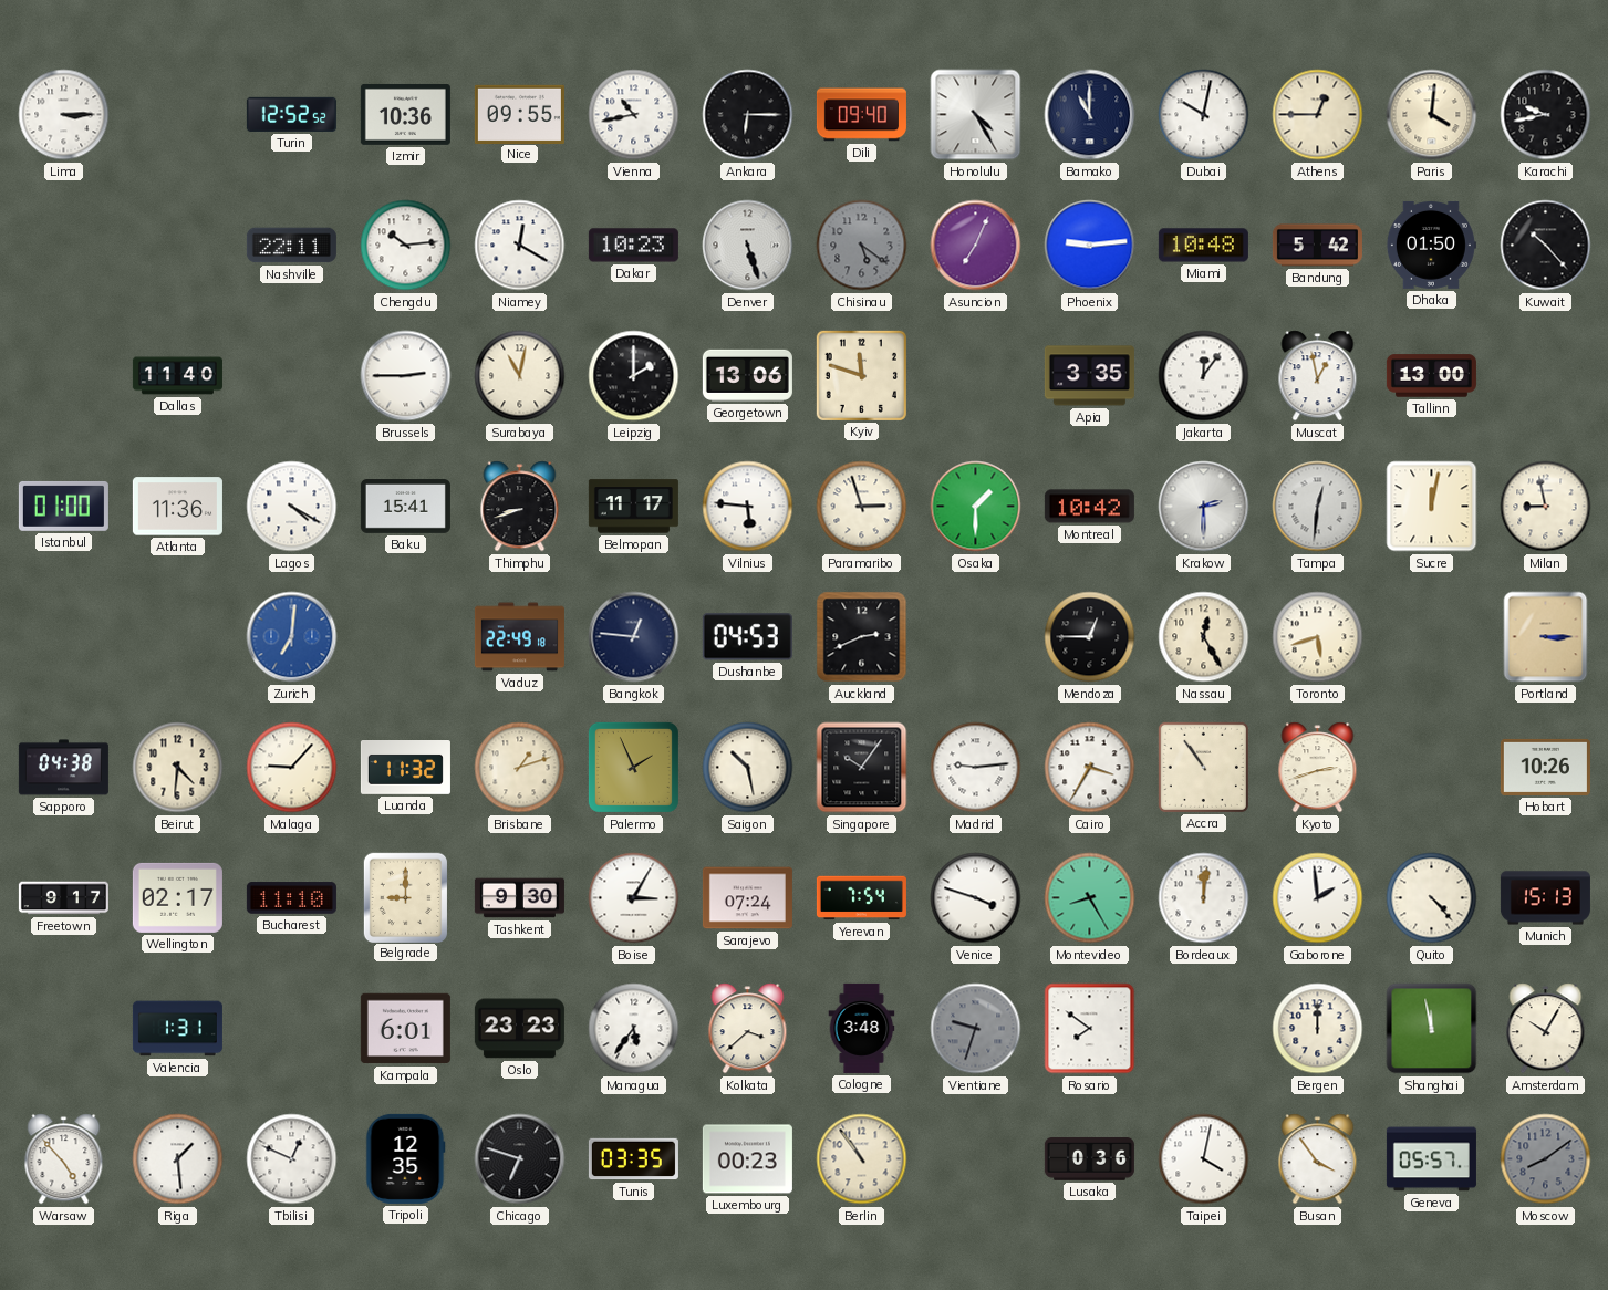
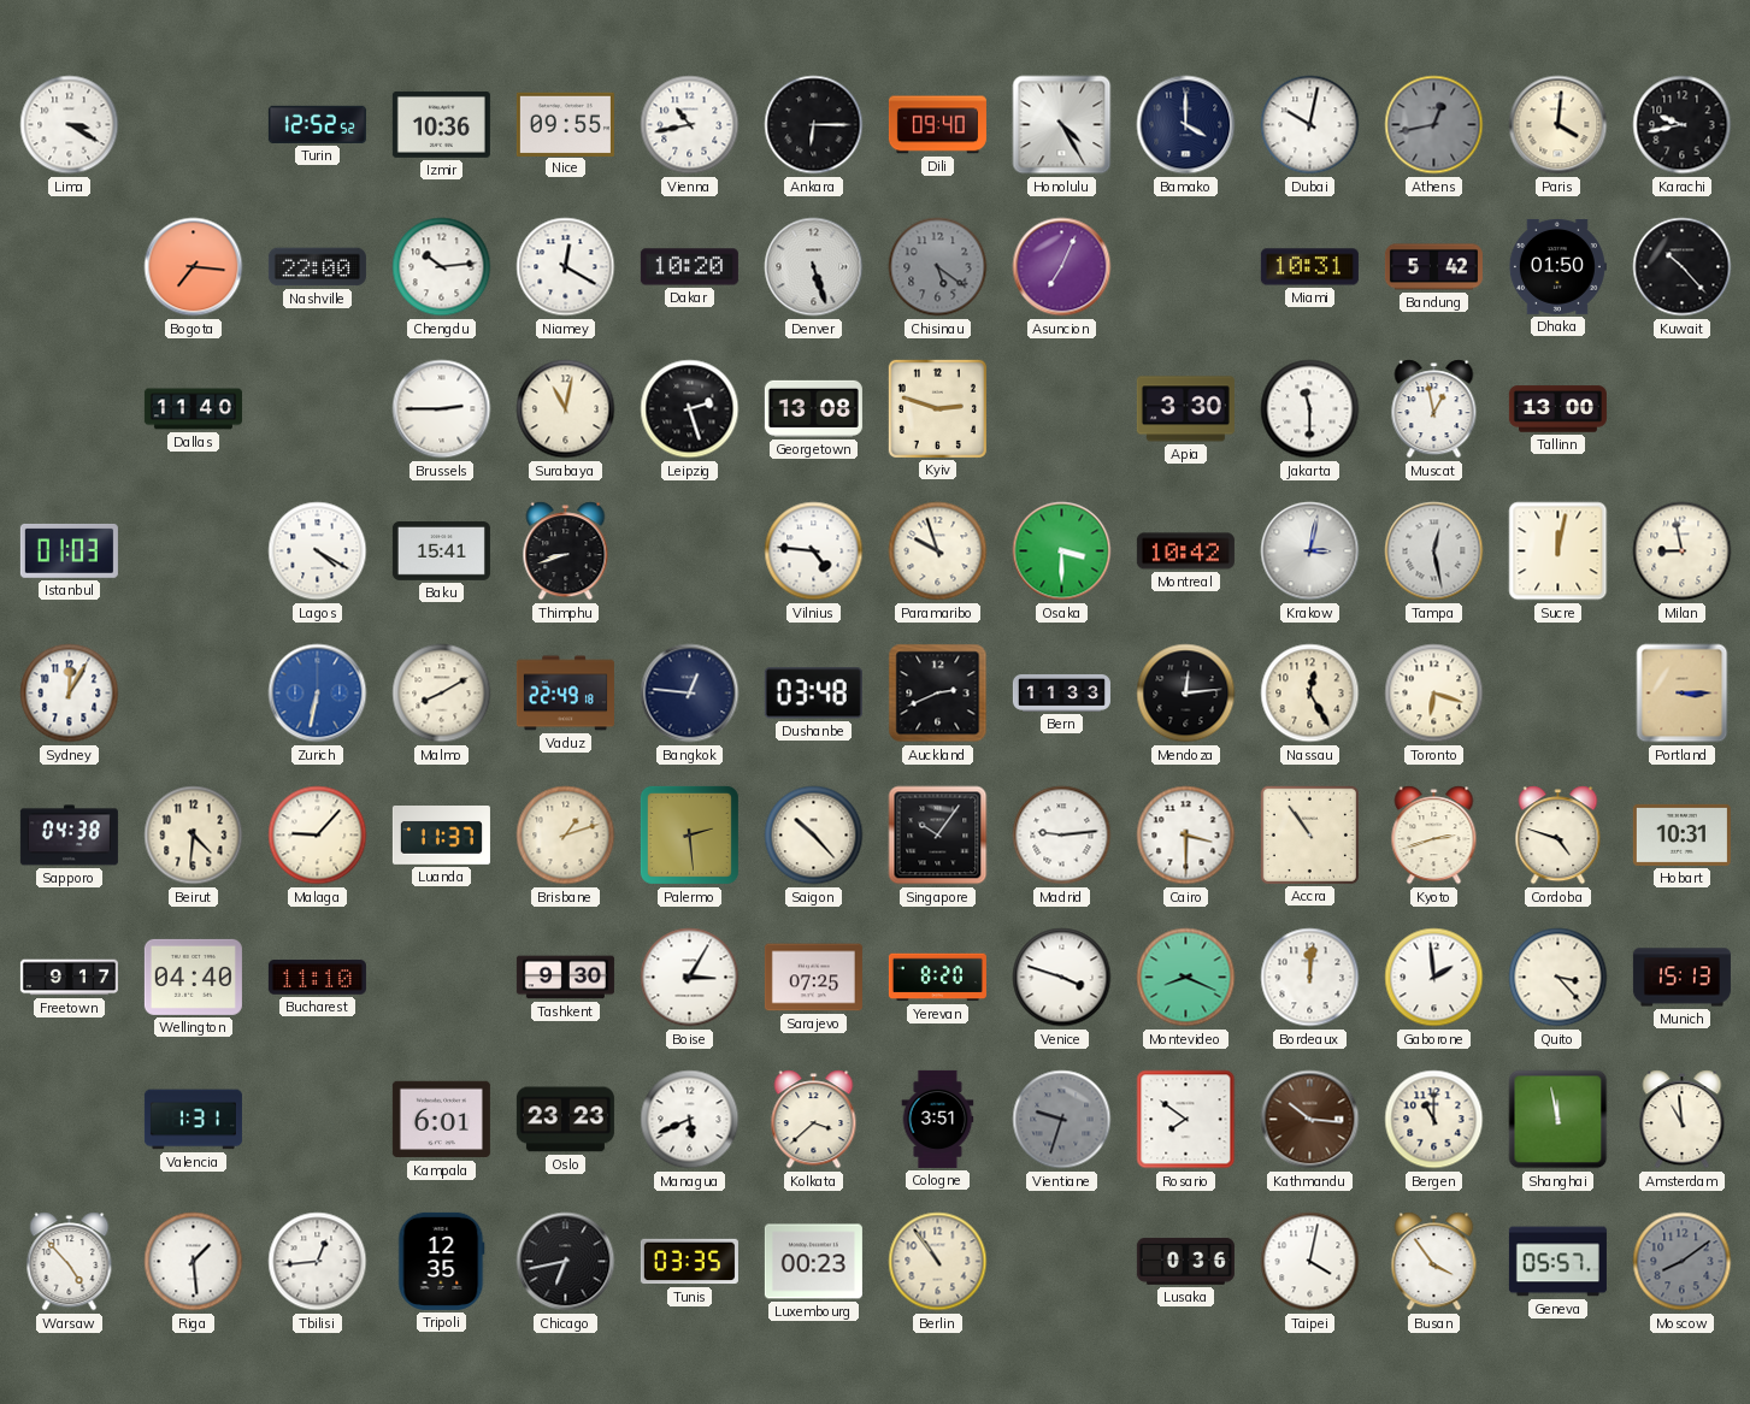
Lima: 3:15 -> 3:20 (70, 125)
Bamako: 11:00 -> 4:00 (1186, 125)
Athens: 12:45 -> 12:43 (1434, 125)
Athens dial: cream -> grey (1434, 125)
Bogota: none -> 7:16 (194, 267)
Nashville: 22:11 -> 22:00 (317, 267)
Dakar: 10:23 -> 10:20 (689, 267)
Phoenix: 9:14 -> none (1090, 246)
Miami: 10:48 -> 10:31 (1309, 267)
Leipzig: 2:00 -> 2:27 (690, 409)
Georgetown: 13:06 -> 13:08 (813, 408)
Kyiv: 11:48 -> 2:48 (937, 408)
Apia: 3:35 -> 3:30 (1185, 409)
Jakarta: 12:06 -> 11:30 (1310, 409)
Istanbul: 01:00 -> 01:03 (69, 550)
Atlanta: 11:36 -> none (177, 507)
Belmopan: 11:17 -> none (633, 507)
Vilnius: 5:46 -> 4:46 (814, 551)
Paramaribo: 2:57 -> 9:57 (938, 551)
Osaka: 1:30 -> 3:30 (1062, 551)
Krakow: 2:30 -> 3:02 (1310, 551)
Tampa: 12:31 -> 12:28 (1434, 551)
Sydney: none -> 12:05 (70, 694)
Zurich: 7:01 -> 6:32 (318, 694)
Malmo: none -> 8:10 (442, 694)
Dushanbe: 04:53 -> 03:48 (813, 694)
Bern: none -> 11:33 (1061, 692)
Mendoza: 12:45 -> 12:14 (1186, 694)
Toronto: 5:42 -> 6:18 (1434, 694)
Luanda: 11:32 -> 11:37 (441, 836)
Palermo: 1:56 -> 2:29 (689, 834)
Saigon: 10:28 -> 10:23 (814, 836)
Cairo: 3:35 -> 3:30 (1186, 836)
Cordoba: none -> 4:48 (1558, 836)
Hobart: 10:26 -> 10:31 (1681, 834)
Wellington: 02:17 -> 04:40 (193, 977)
Belgrade: 9:00 -> none (405, 897)
Sarajevo: 07:24 -> 07:25 (813, 978)
Yerevan: 7:54 -> 8:20 (937, 978)
Montevideo: 8:25 -> 8:19 (1186, 978)
Quito: 4:23 -> 3:23 (1558, 978)
Managua: 5:36 -> 5:41 (690, 1120)
Cologne: 3:48 -> 3:51 (938, 1119)
Kathmandu: none -> 10:16 (1310, 1120)
Bergen: 12:00 -> 11:00 (1434, 1120)
Amsterdam: 10:05 -> 10:59 (1683, 1120)
Tbilisi: 12:49 -> 12:44 (318, 1262)
Chicago: 6:48 -> 6:43 (566, 1262)
